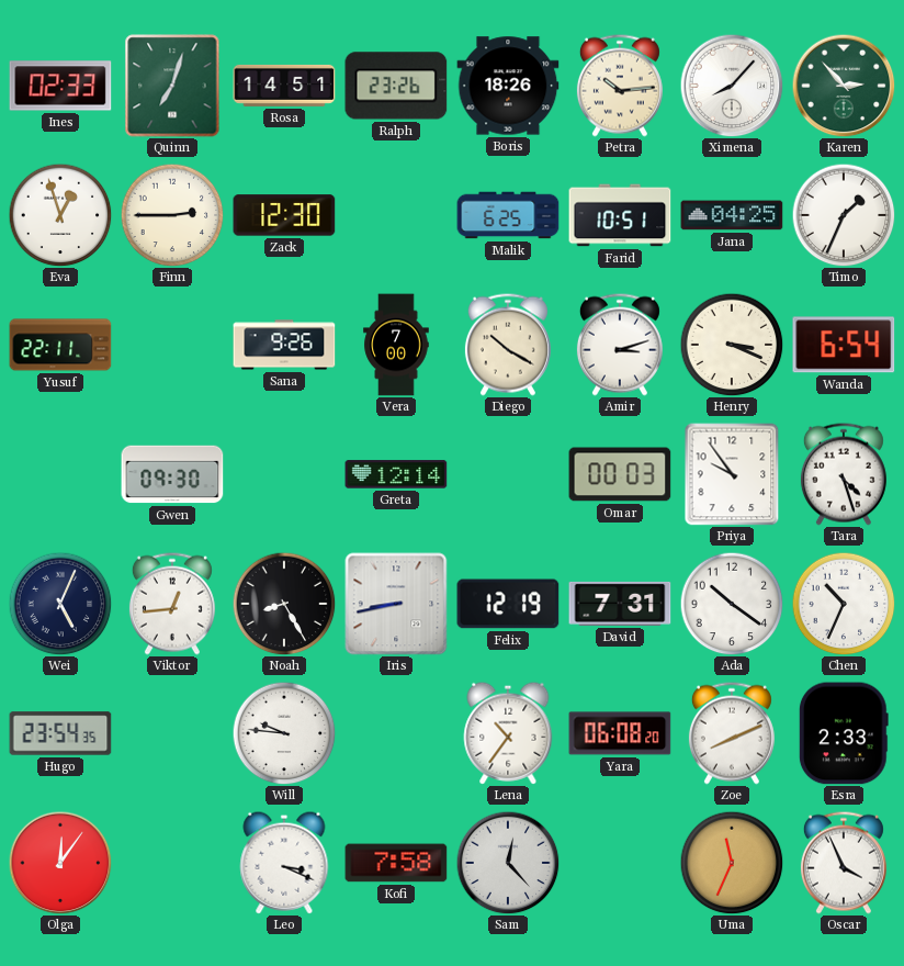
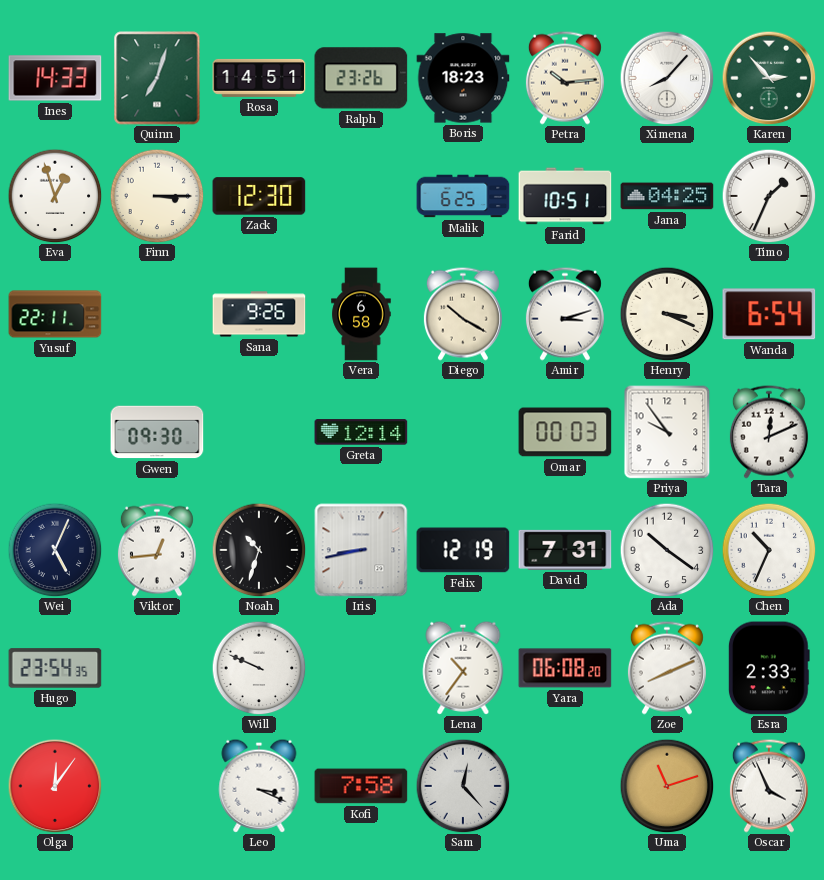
Ines: 02:33 -> 14:33 (55, 78)
Boris: 18:26 -> 18:23 (463, 78)
Finn: 2:45 -> 3:15 (157, 196)
Vera: 7:00 -> 6:58 (361, 314)
Tara: 4:27 -> 12:11 (769, 432)
Noah: 8:25 -> 10:33 (259, 550)
Will: 9:46 -> 9:49 (259, 668)
Uma: 11:34 -> 11:12 (667, 786)
